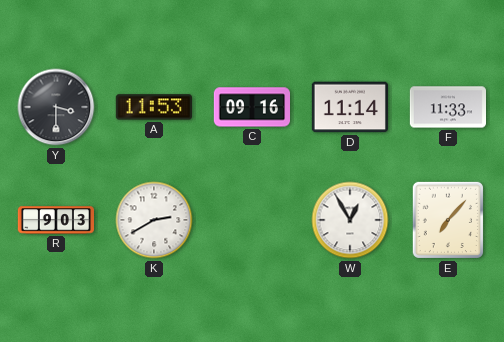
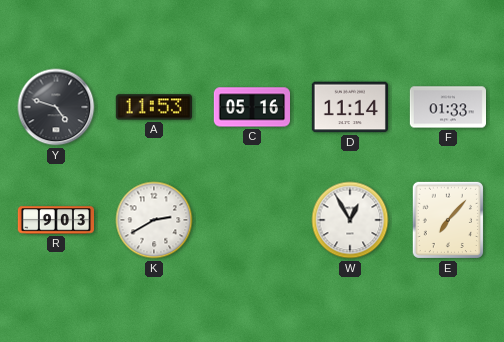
Y: 3:30 -> 4:48 (56, 107)
C: 09:16 -> 05:16 (251, 107)
F: 11:33 -> 01:33 (447, 107)
